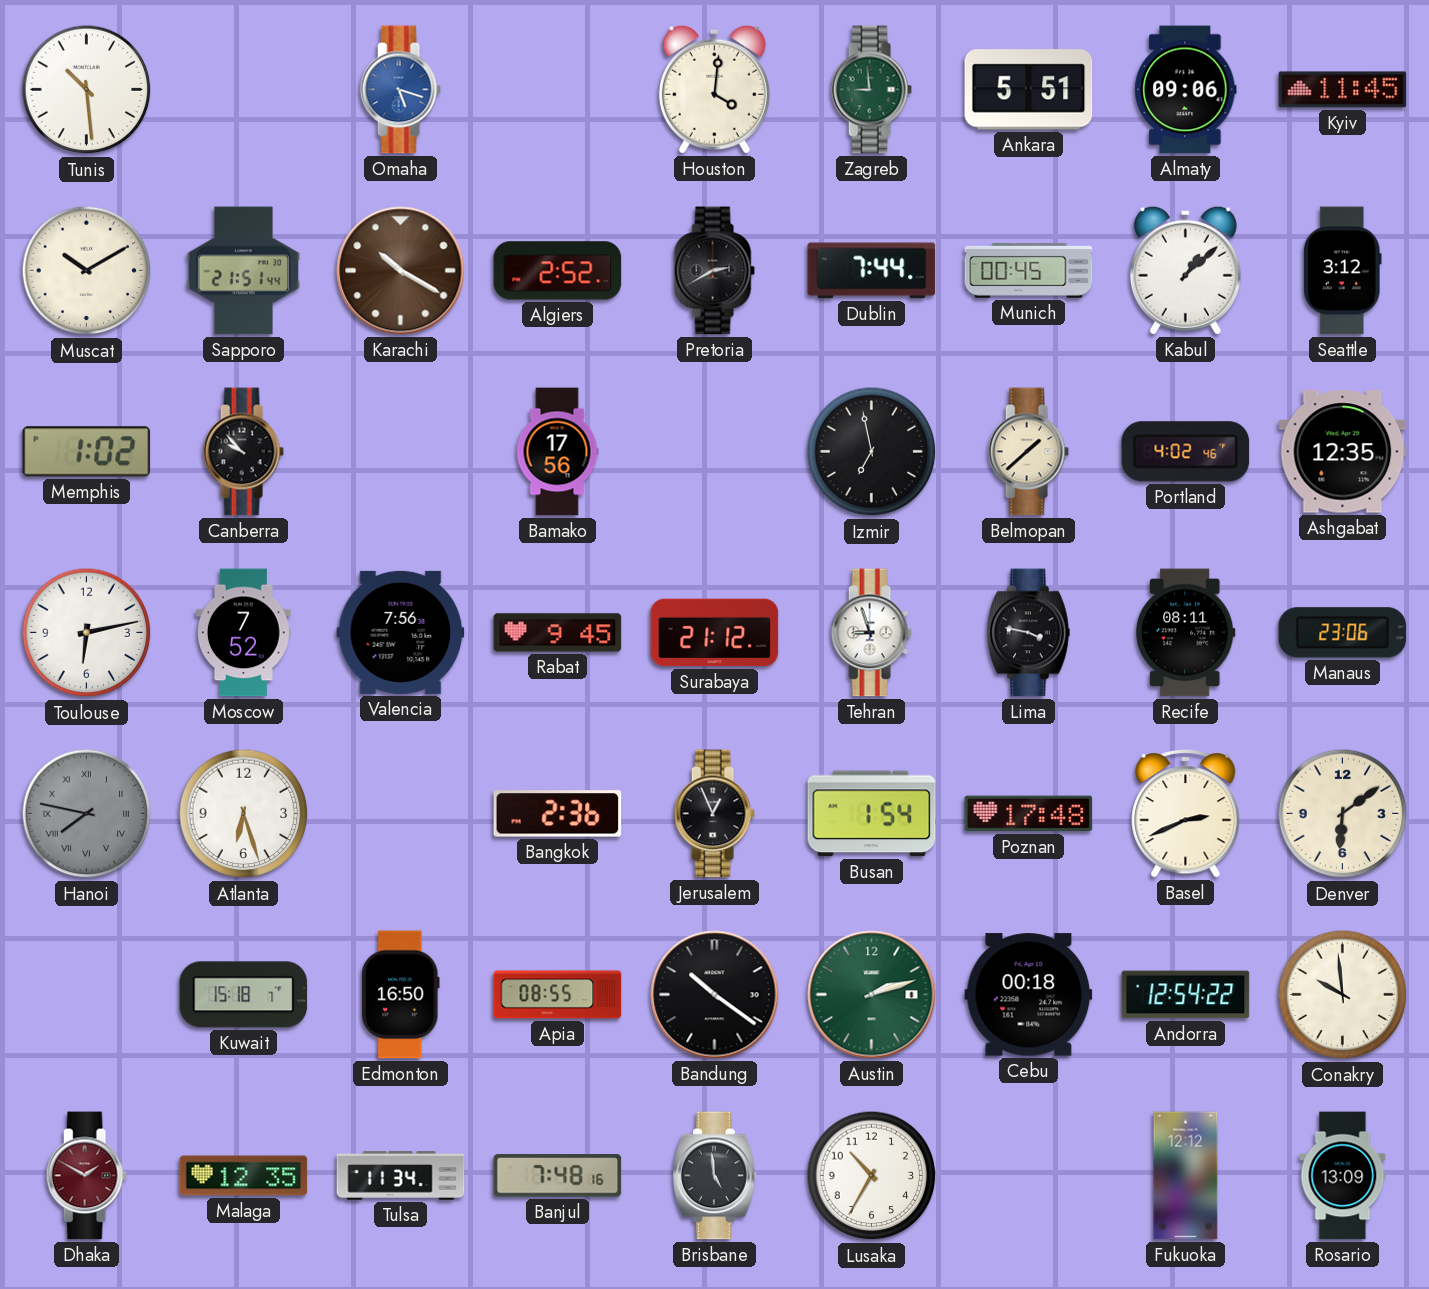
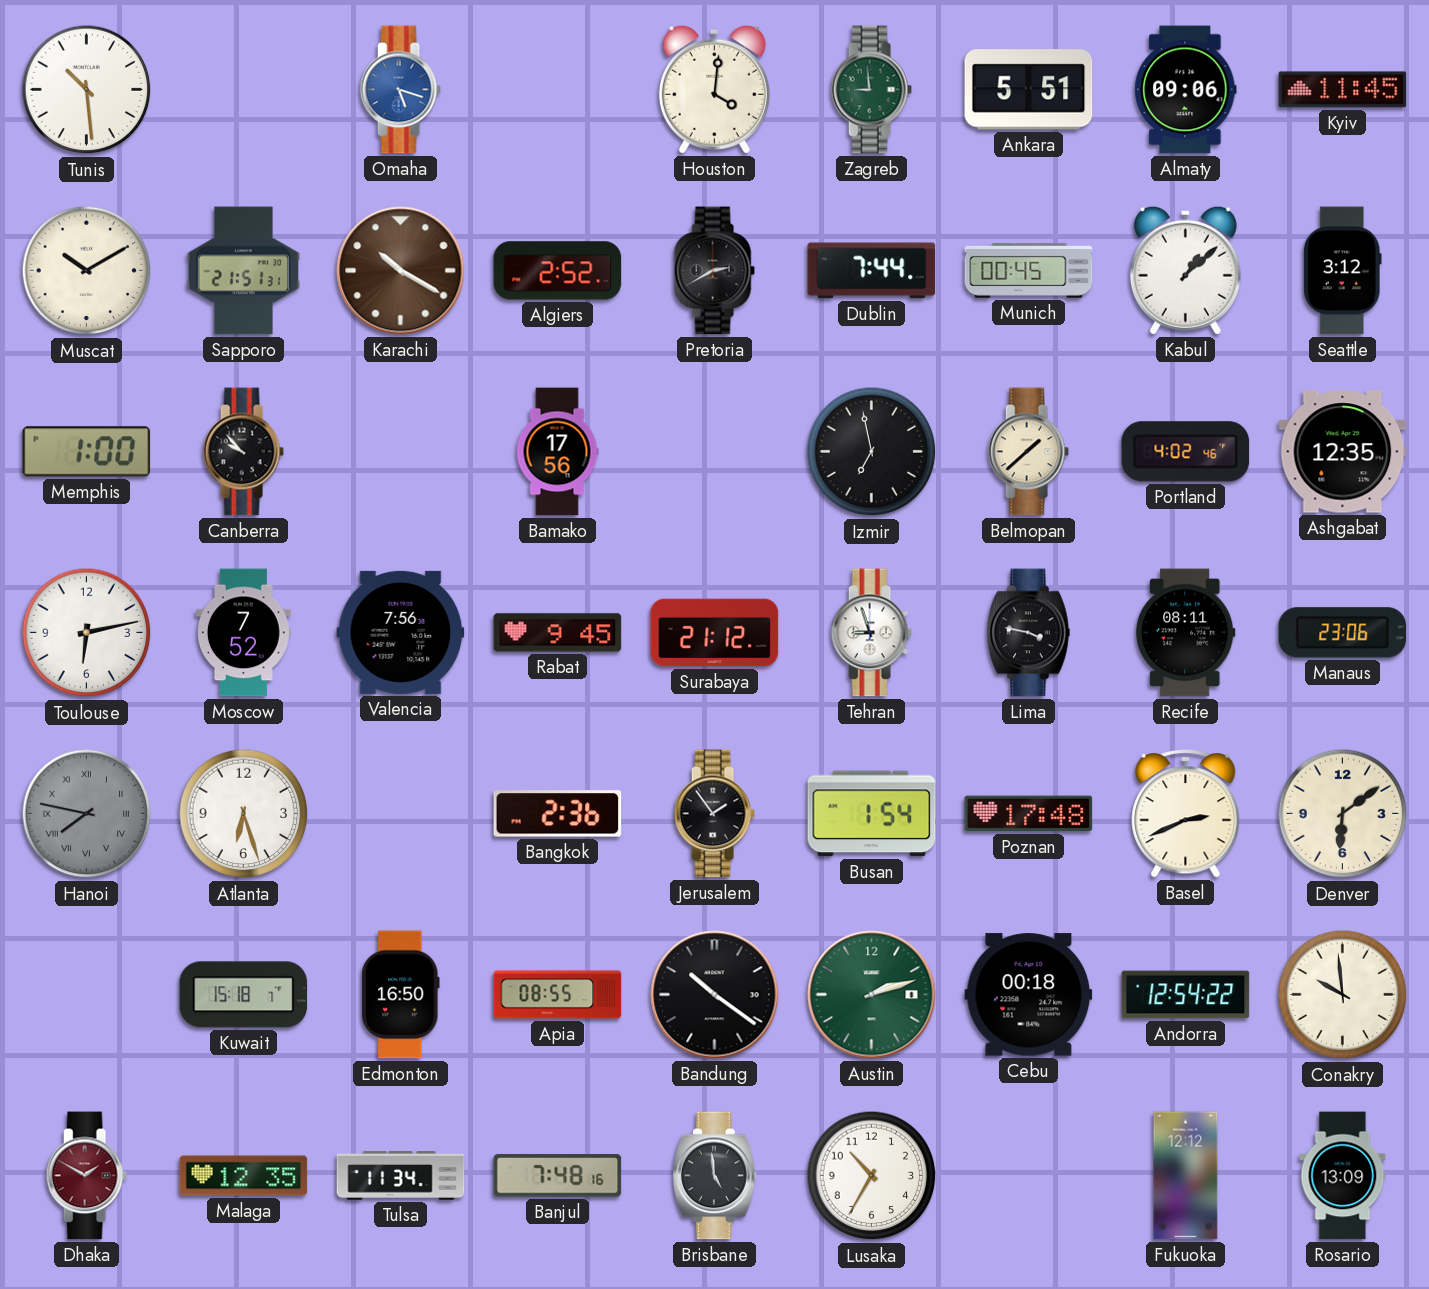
Sapporo: 21:51:44 -> 21:51:31 (243, 271)
Memphis: 1:02 -> 1:00 (87, 452)
Jerusalem: 12:56 -> 1:54 (714, 814)
